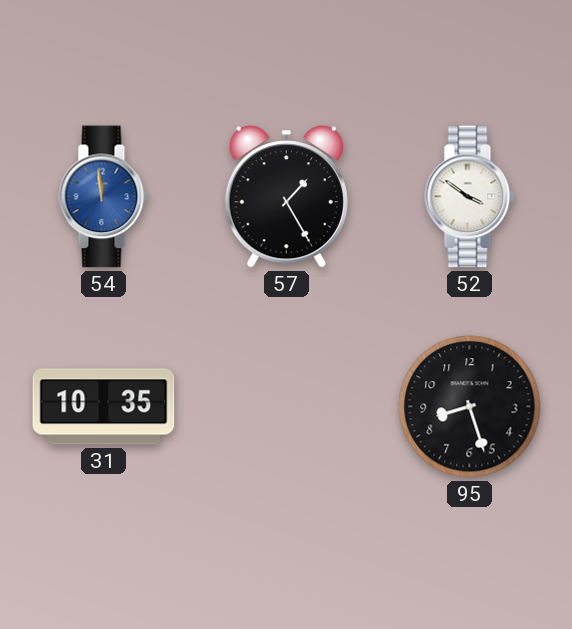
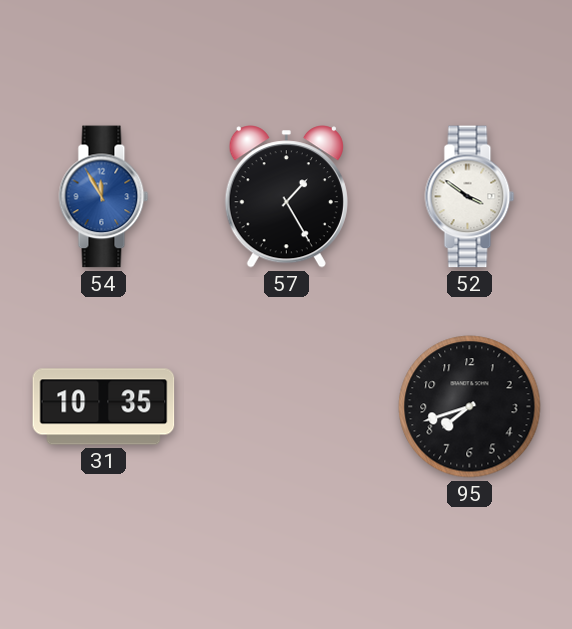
54: 11:59 -> 11:55 (104, 197)
95: 8:27 -> 7:42 (470, 407)
